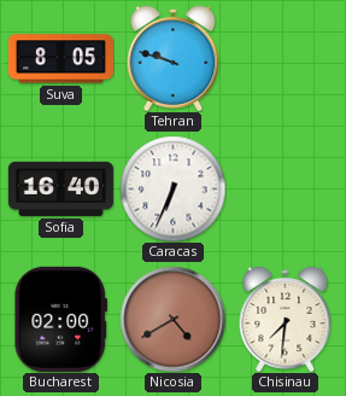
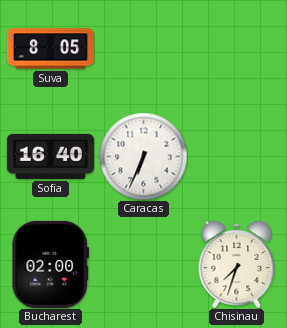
Tehran: 9:48 -> none (174, 58)
Nicosia: 4:40 -> none (172, 319)
Chisinau: 7:31 -> 7:33 (237, 264)
